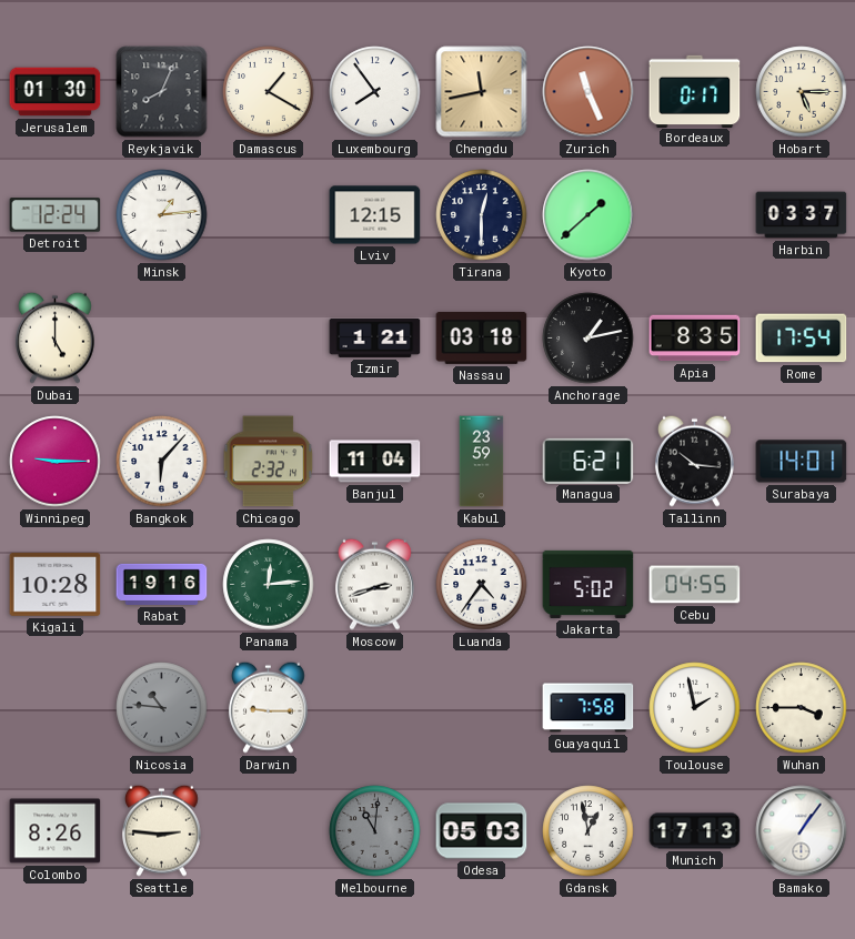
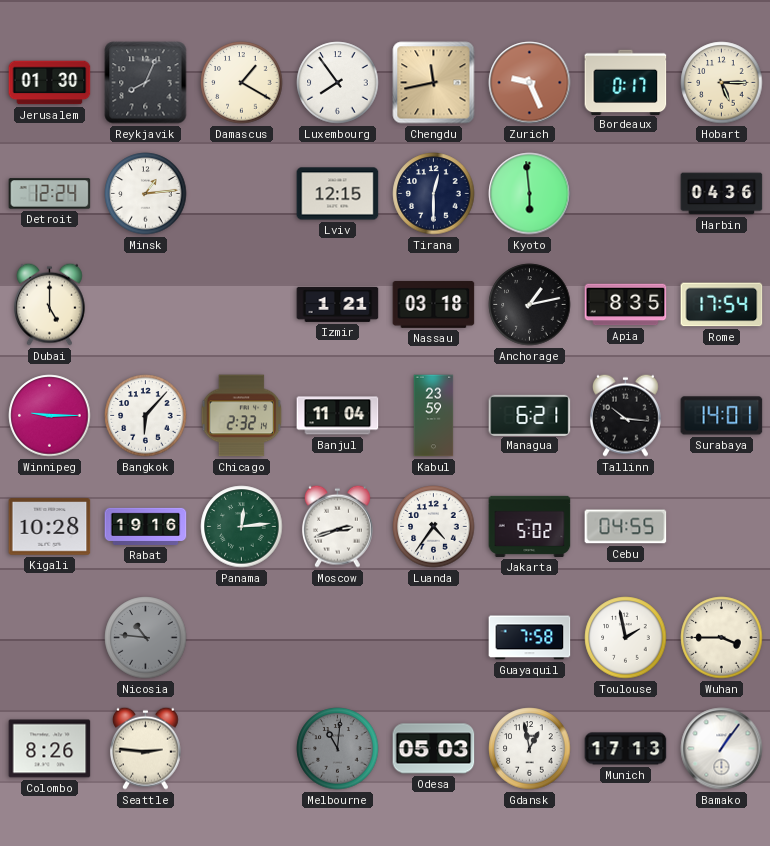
Zurich: 11:26 -> 9:26 (530, 83)
Kyoto: 1:38 -> 5:59 (530, 194)
Harbin: 03:37 -> 04:36 (722, 194)
Darwin: 9:15 -> none (268, 707)
